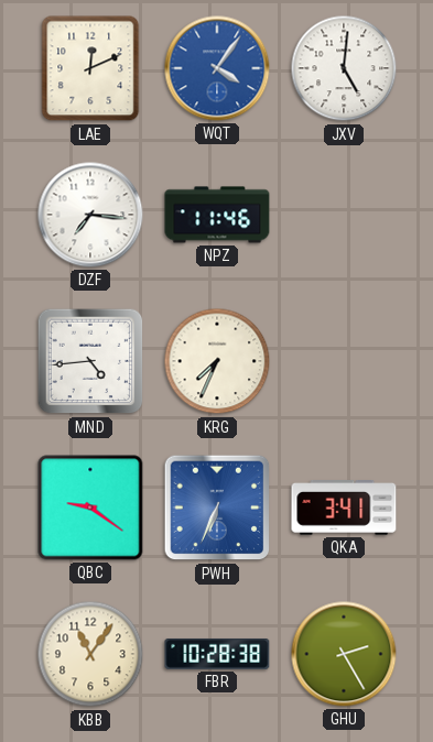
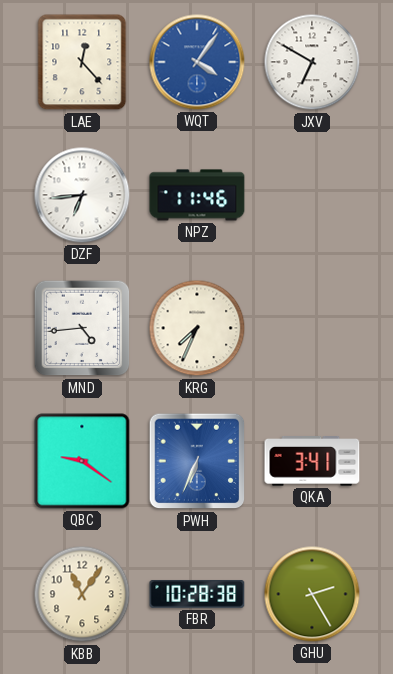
LAE: 12:11 -> 12:23 (82, 62)
JXV: 5:01 -> 6:50 (312, 62)
DZF: 7:16 -> 6:44 (82, 195)
